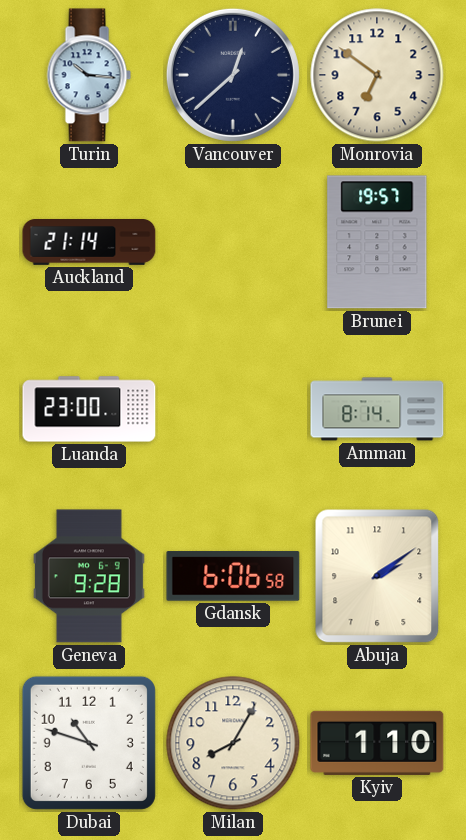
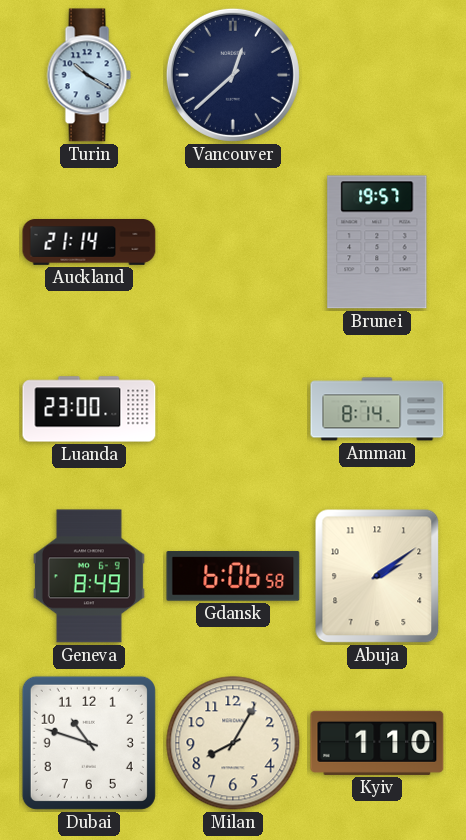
Turin: 10:16 -> 10:20 (89, 75)
Monrovia: 6:51 -> none (377, 75)
Geneva: 9:28 -> 8:49 (89, 576)
